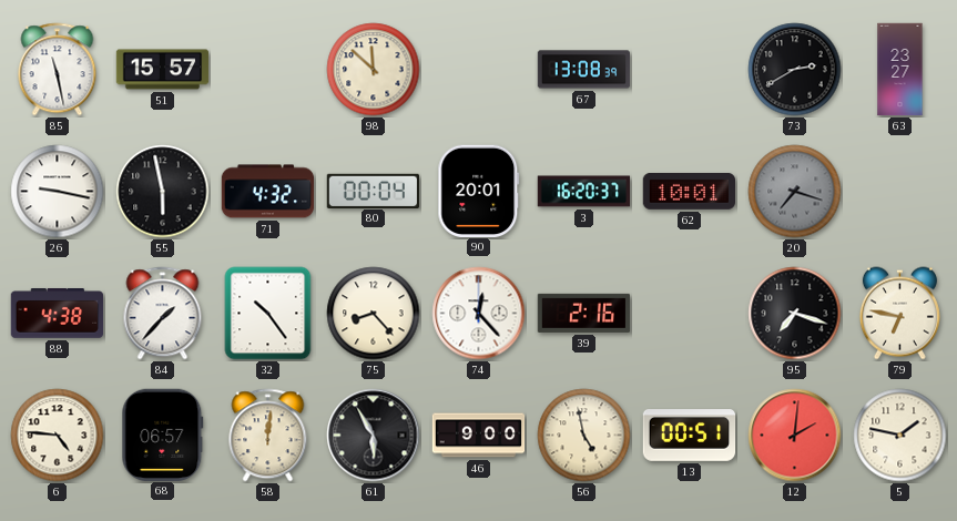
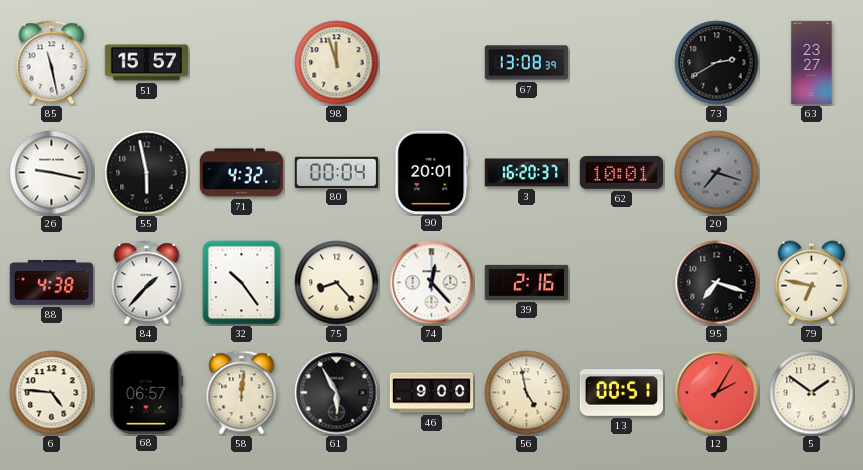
98: 11:52 -> 11:57 (337, 63)
12: 2:01 -> 2:05 (717, 393)
5: 1:47 -> 1:51 (812, 393)
